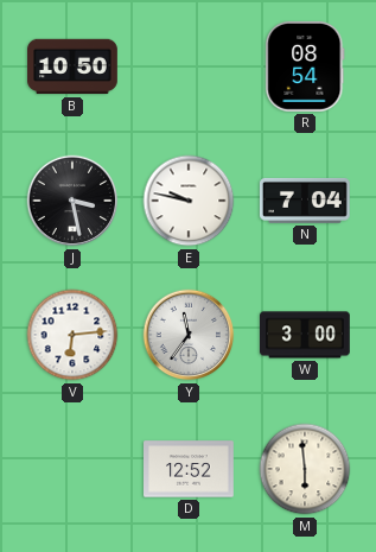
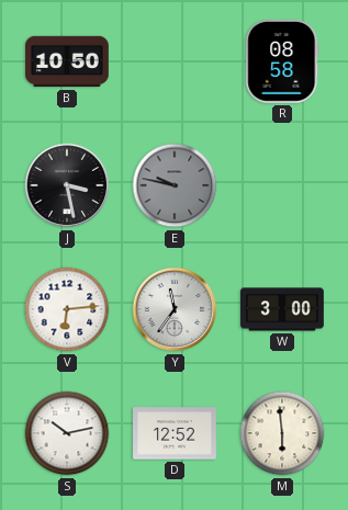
R: 08:54 -> 08:58 (282, 61)
E dial: white -> grey (175, 185)
N: 7:04 -> none (305, 201)
S: none -> 10:13 (67, 433)
